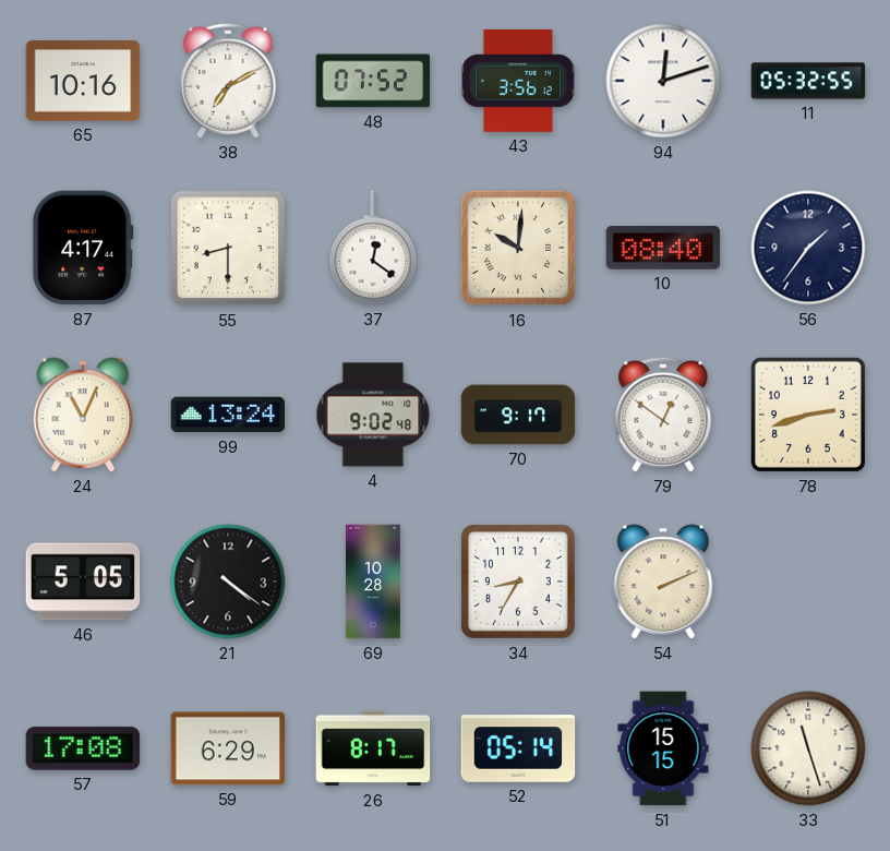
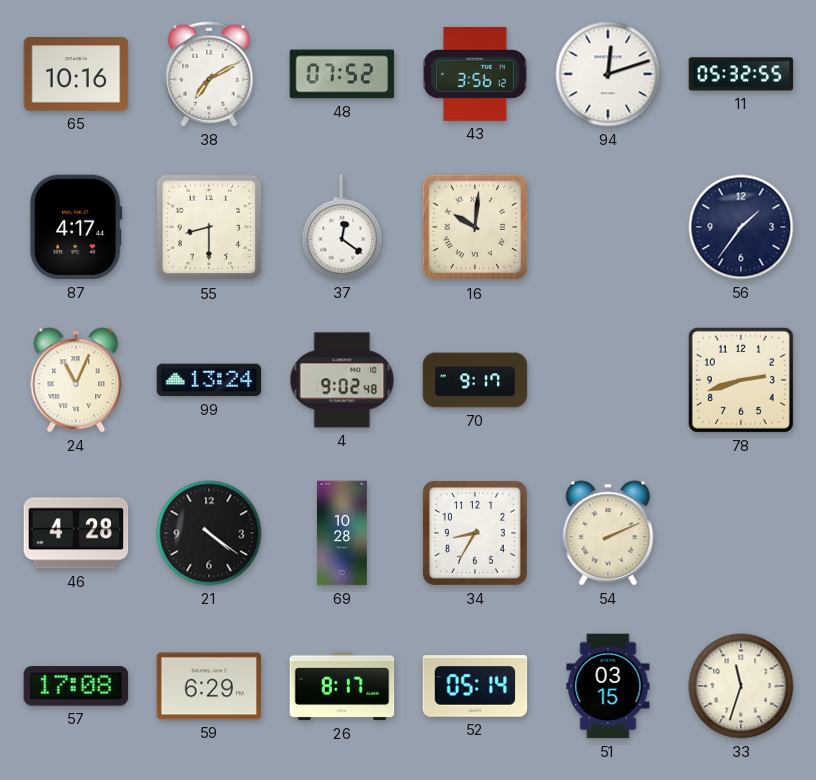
10: 08:40 -> none (663, 249)
79: 12:51 -> none (663, 415)
46: 5:05 -> 4:28 (76, 533)
51: 15:15 -> 03:15 (608, 686)
33: 11:27 -> 11:33 (741, 686)
